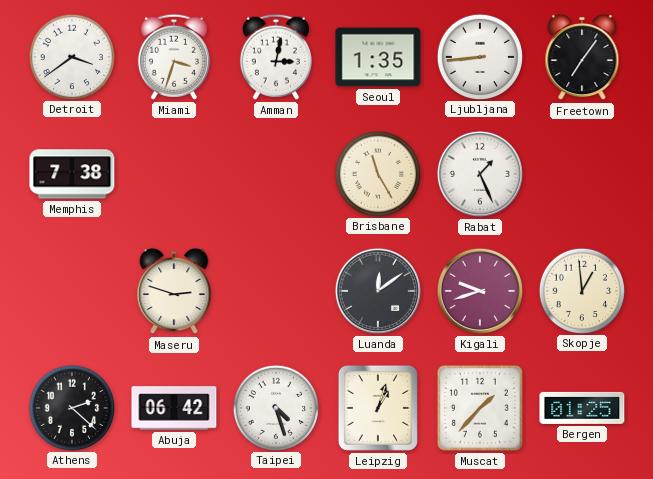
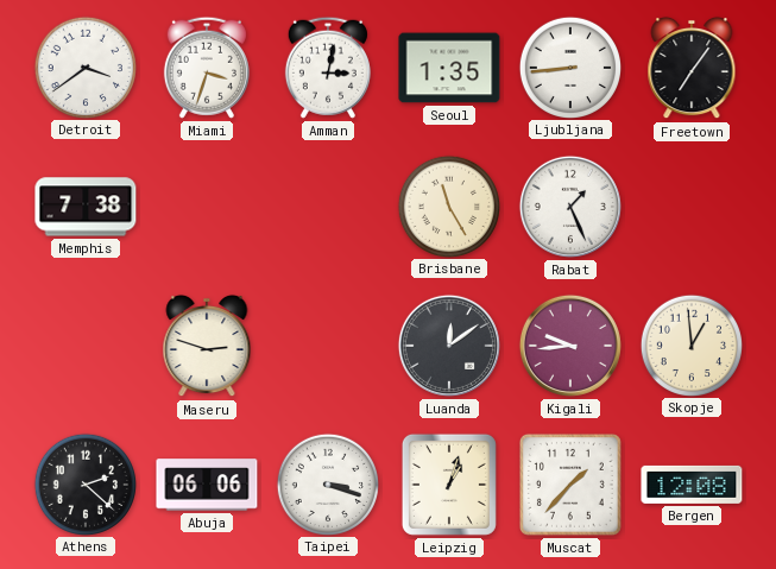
Kigali: 9:42 -> 9:44 (570, 346)
Abuja: 06:42 -> 06:06 (207, 485)
Taipei: 4:27 -> 3:18 (327, 483)
Bergen: 01:25 -> 12:08 (692, 485)
